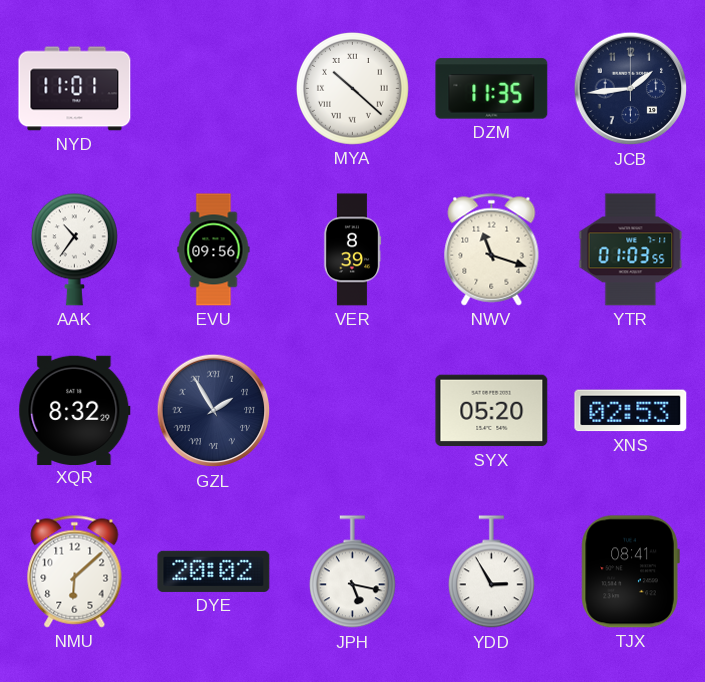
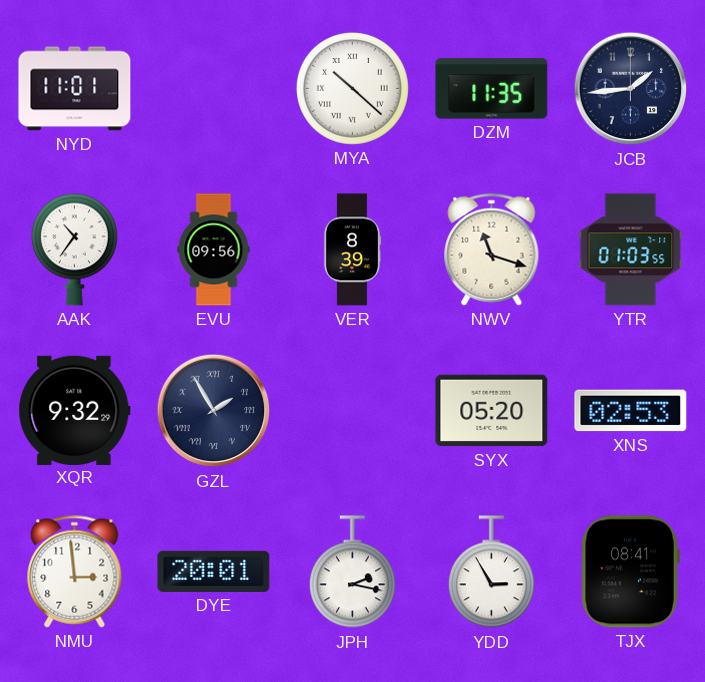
XQR: 8:32 -> 9:32 (75, 410)
NMU: 6:08 -> 2:59 (75, 572)
DYE: 20:02 -> 20:01 (214, 571)
JPH: 5:17 -> 2:17 (352, 572)
